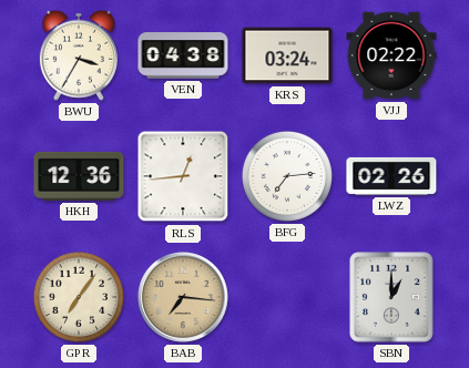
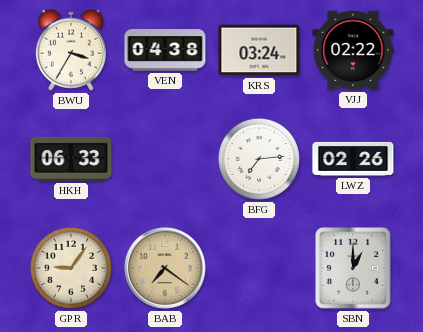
HKH: 12:36 -> 06:33 (71, 159)
RLS: 12:44 -> none (183, 176)
GPR: 7:06 -> 9:06 (71, 268)
BAB: 7:16 -> 7:21 (165, 268)
